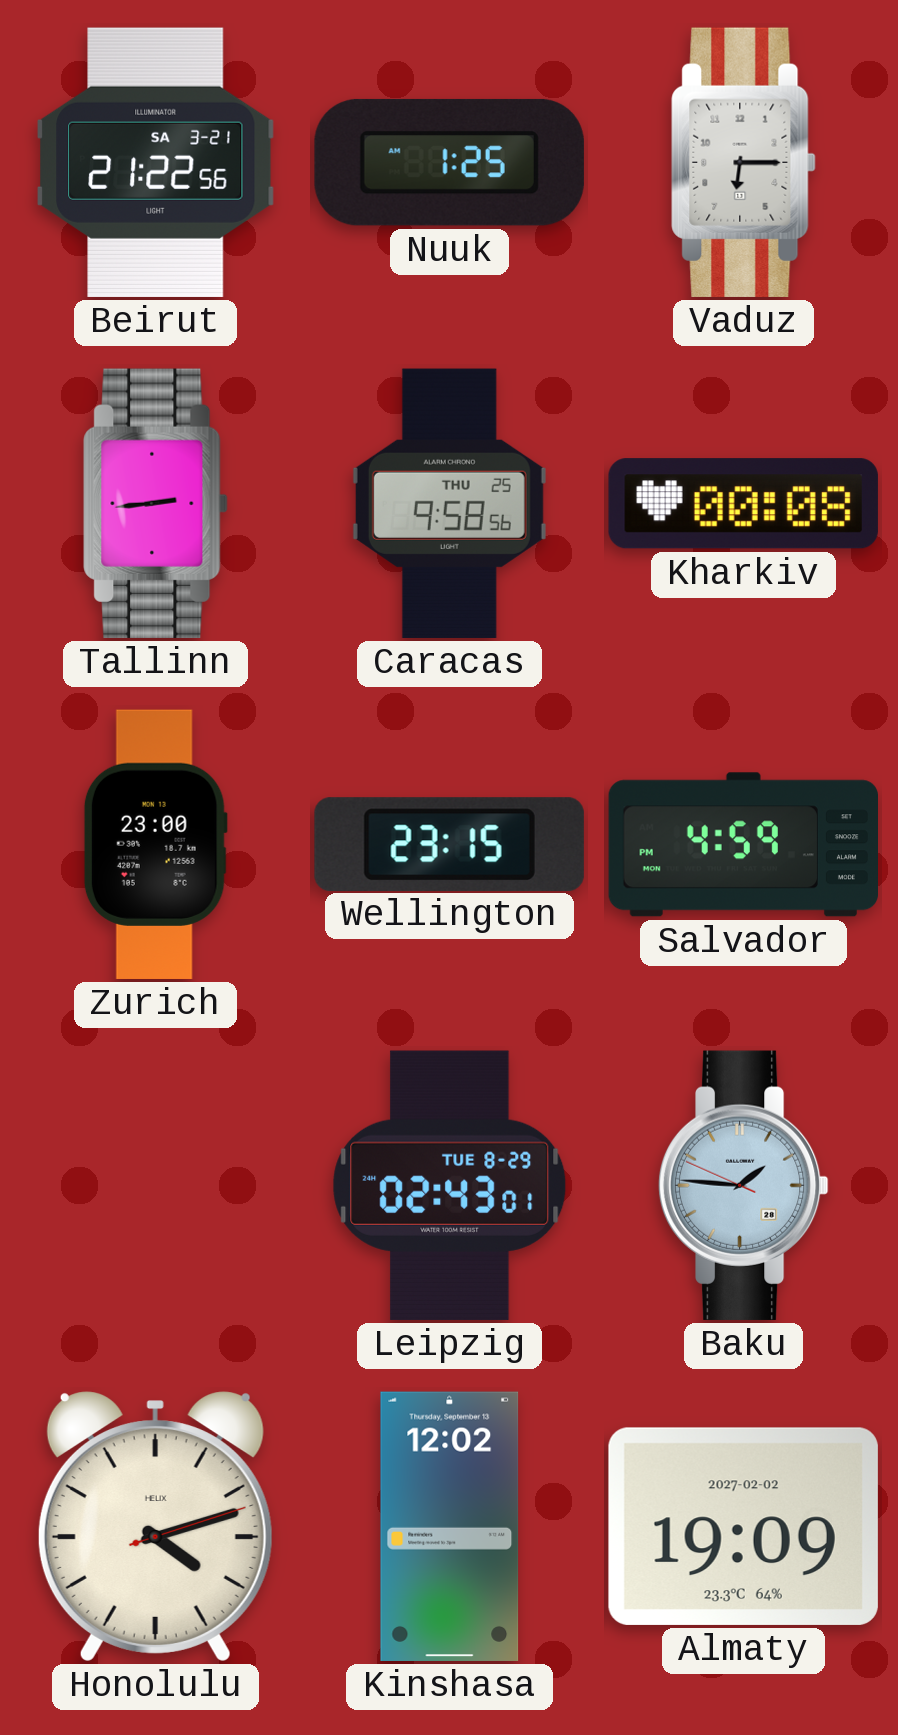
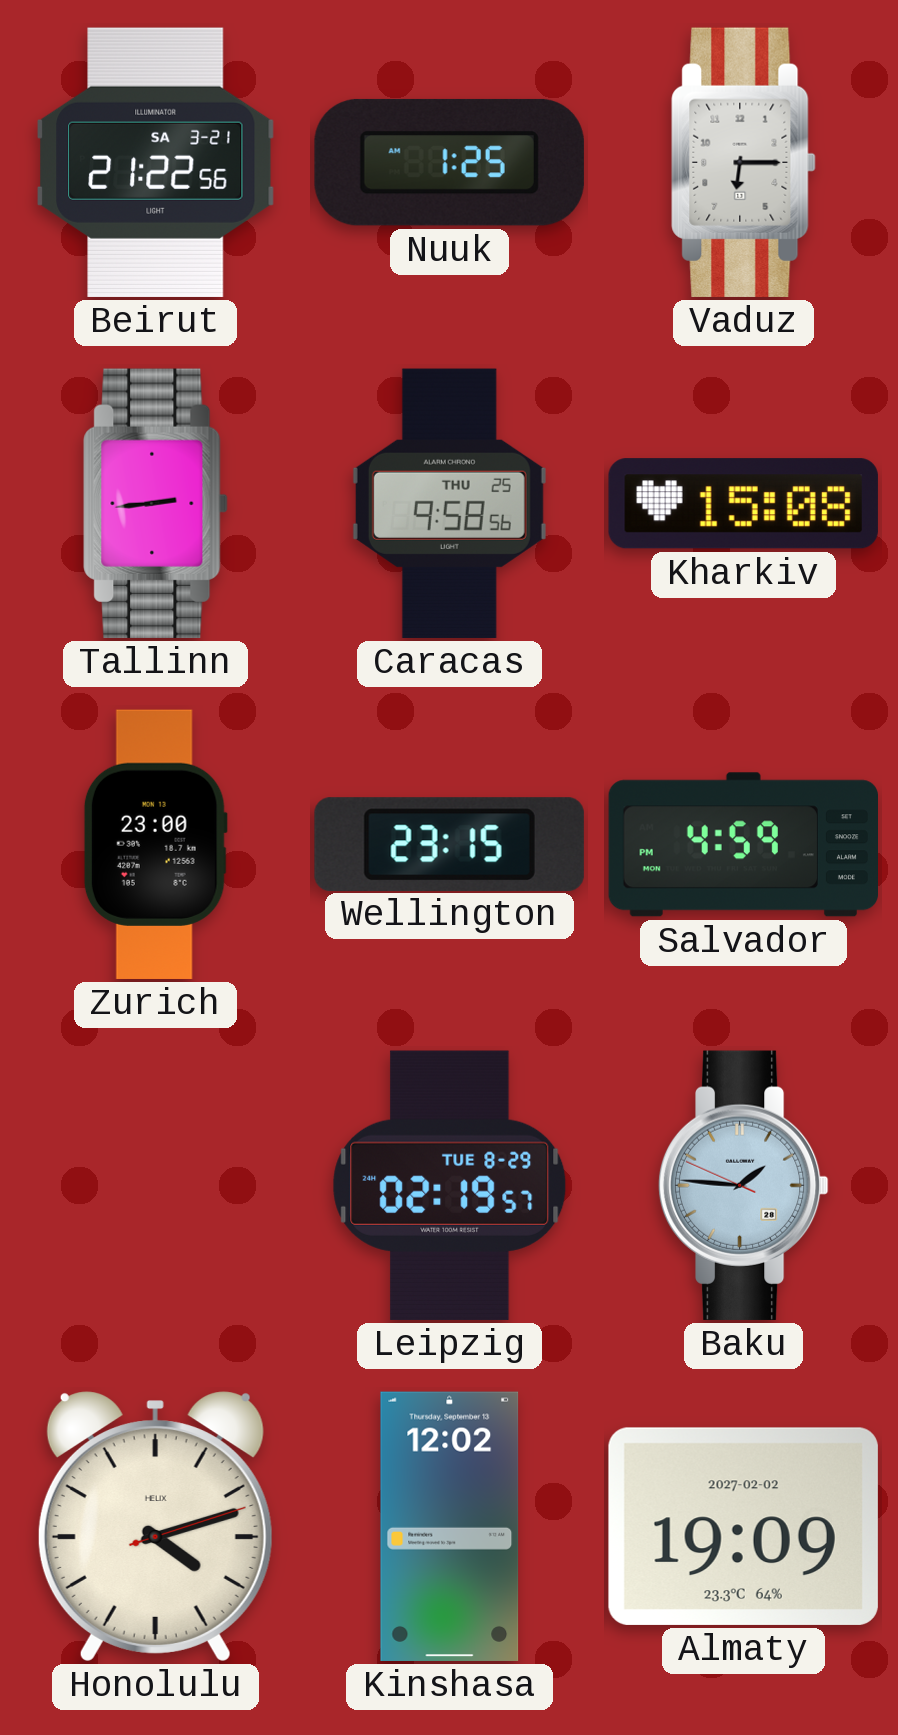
Kharkiv: 00:08 -> 15:08 (743, 504)
Leipzig: 02:43 -> 02:19 (450, 1185)
